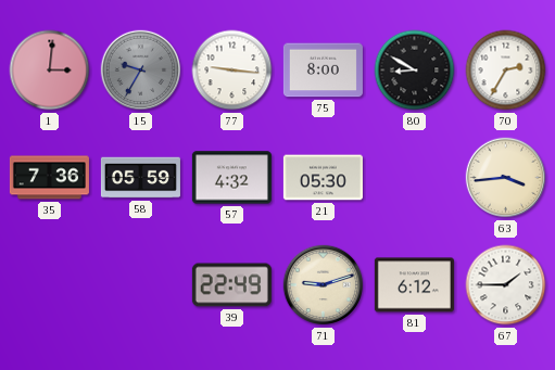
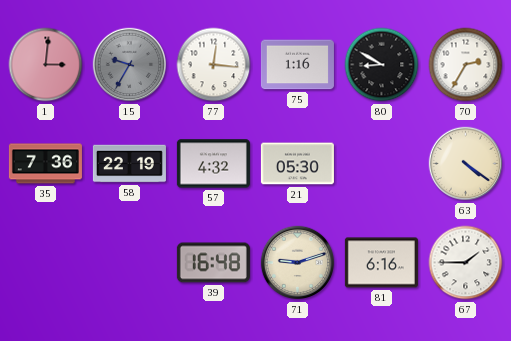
77: 9:16 -> 12:16 (214, 65)
75: 8:00 -> 1:16 (297, 65)
58: 05:59 -> 22:19 (129, 164)
63: 3:44 -> 4:21 (466, 164)
39: 22:49 -> 16:48 (213, 263)
81: 6:12 -> 6:16 (381, 263)
